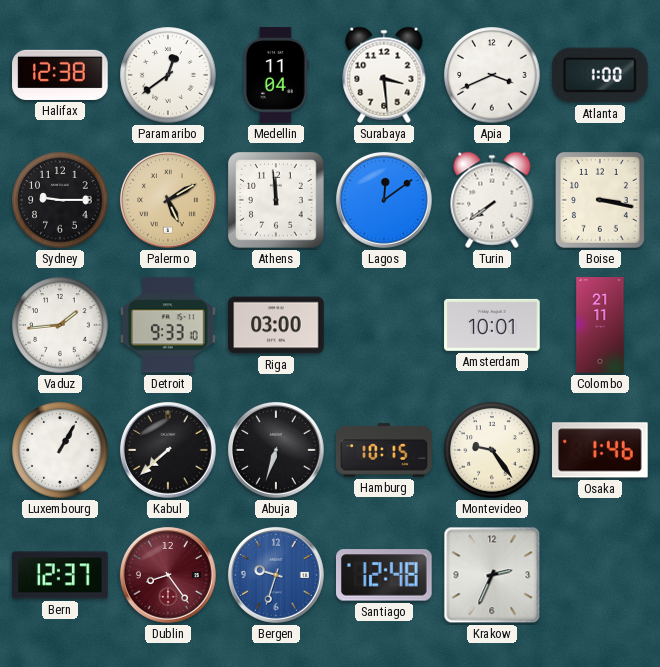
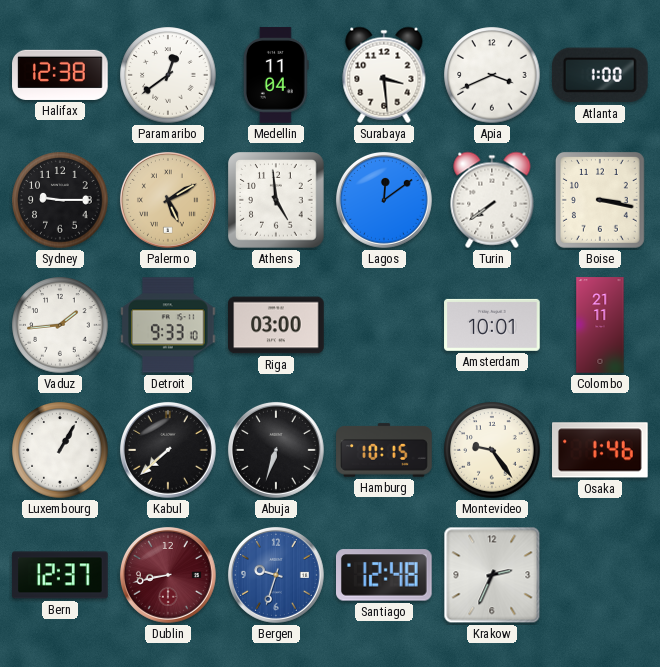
Athens: 11:59 -> 4:59 (277, 201)
Dublin: 8:24 -> 8:43 (168, 575)
